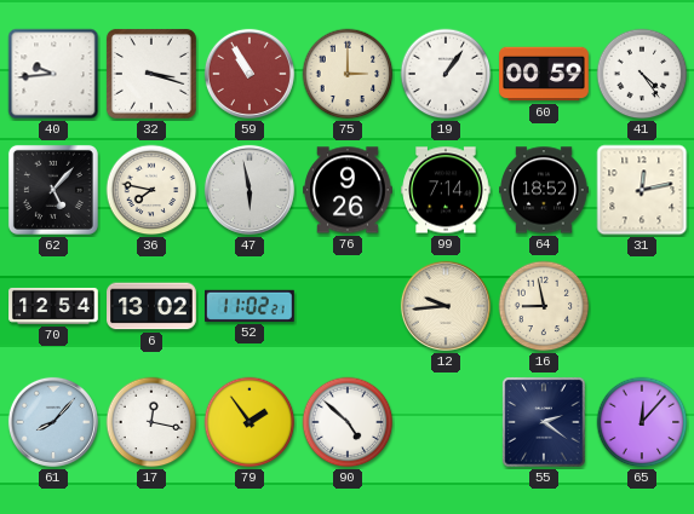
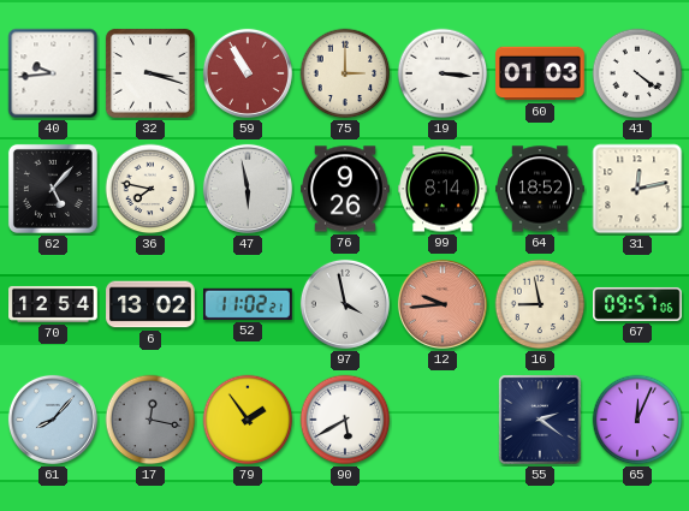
19: 1:06 -> 3:16 (442, 73)
60: 00:59 -> 01:03 (540, 73)
41: 4:24 -> 4:21 (637, 73)
99: 7:14 -> 8:14 (442, 189)
97: none -> 3:58 (345, 304)
12 dial: cream -> salmon (442, 304)
67: none -> 09:57 (637, 304)
17 dial: white -> grey (150, 420)
90: 4:52 -> 5:40 (345, 420)
65: 12:07 -> 12:04 (637, 420)
